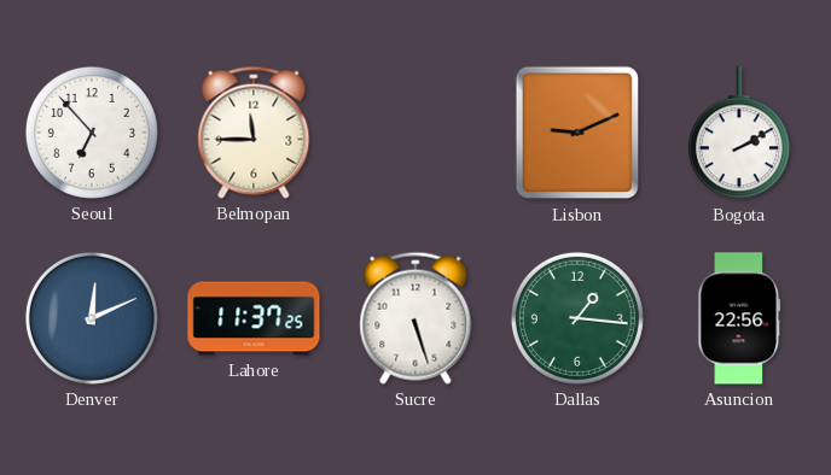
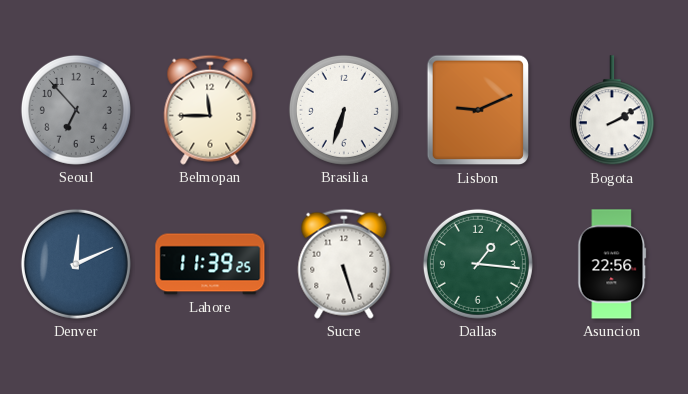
Seoul dial: white -> grey (76, 110)
Brasilia: none -> 6:33 (344, 110)
Lahore: 11:37 -> 11:39 (210, 264)
